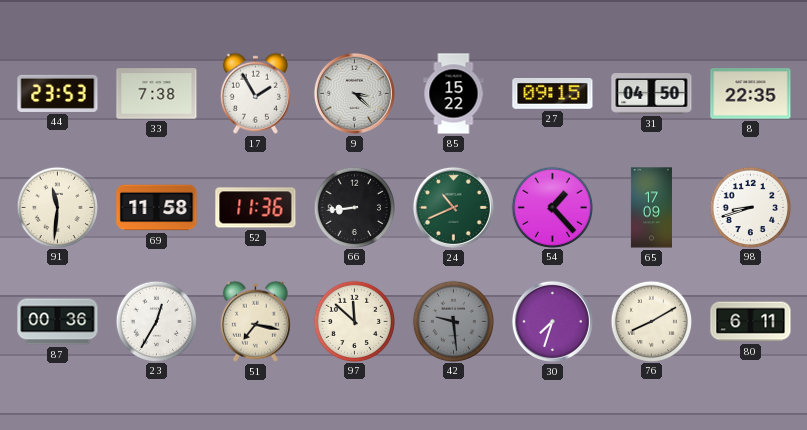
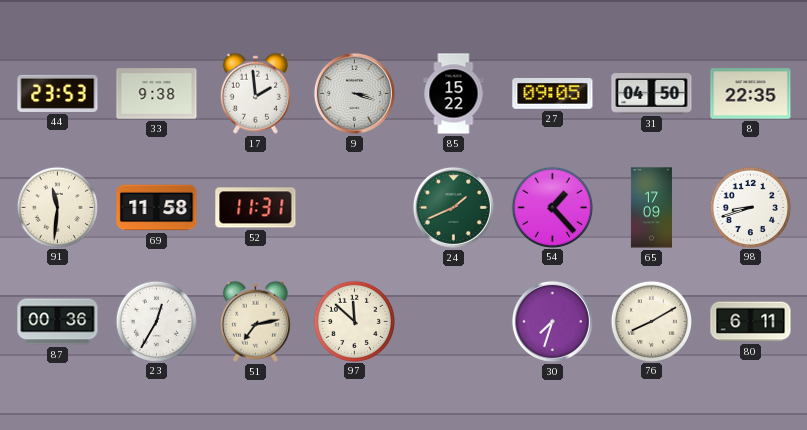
33: 7:38 -> 9:38 (157, 94)
17: 1:55 -> 1:59 (255, 93)
9: 3:22 -> 3:18 (354, 93)
27: 09:15 -> 09:05 (553, 94)
52: 11:36 -> 11:31 (256, 208)
66: 8:44 -> none (354, 207)
24: 10:41 -> 1:41 (453, 207)
51: 7:17 -> 7:13 (255, 321)
42: 9:29 -> none (453, 321)
